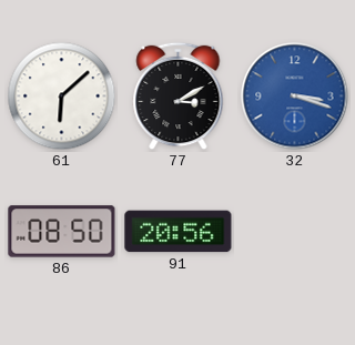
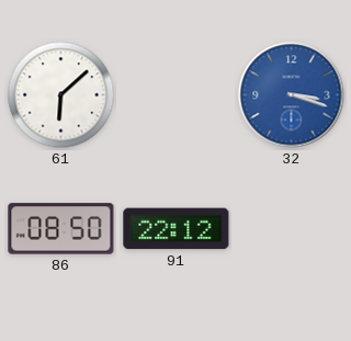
77: 3:10 -> none (179, 97)
91: 20:56 -> 22:12 (177, 229)
